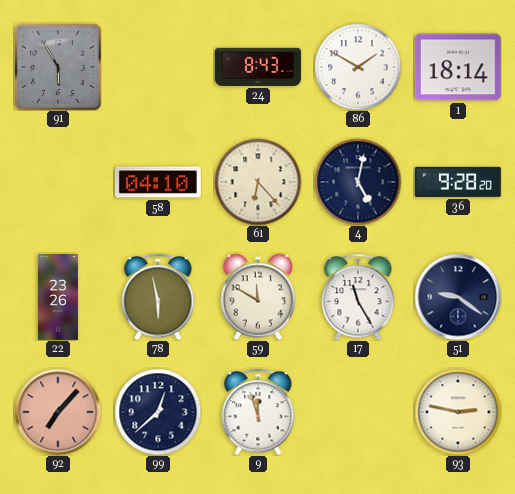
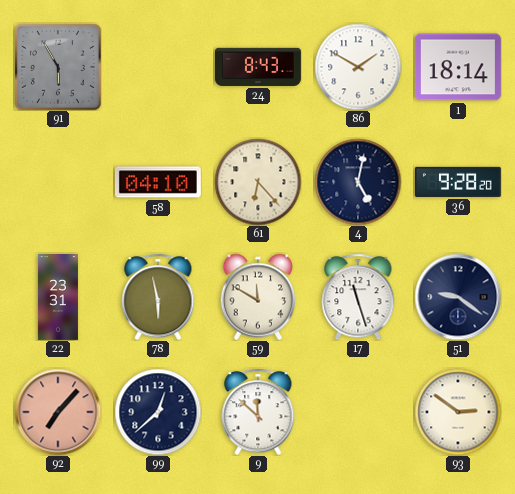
22: 23:26 -> 23:31 (58, 298)
17: 11:25 -> 11:27 (358, 297)
9: 11:57 -> 11:52 (258, 412)
93: 2:47 -> 2:51 (458, 412)
